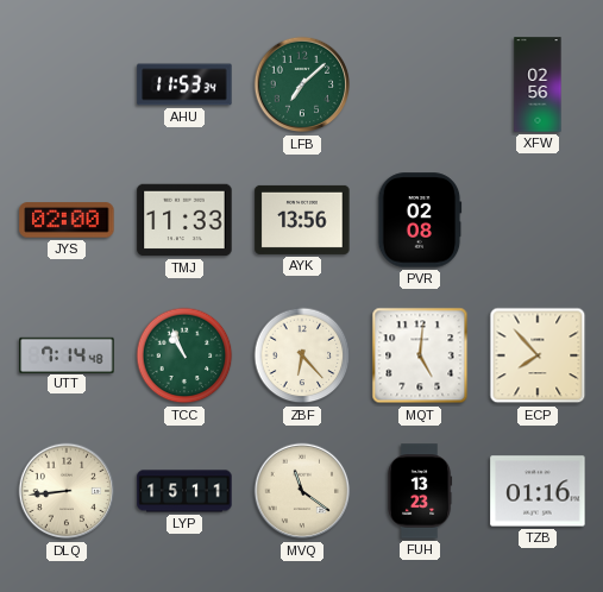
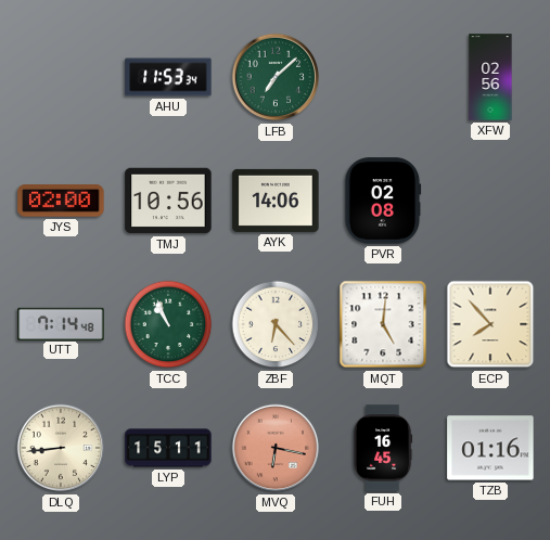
TMJ: 11:33 -> 10:56 (168, 201)
AYK: 13:56 -> 14:06 (276, 201)
MVQ: 11:21 -> 6:17 (276, 448)
MVQ dial: cream -> salmon (276, 448)
FUH: 13:23 -> 16:45 (383, 448)
